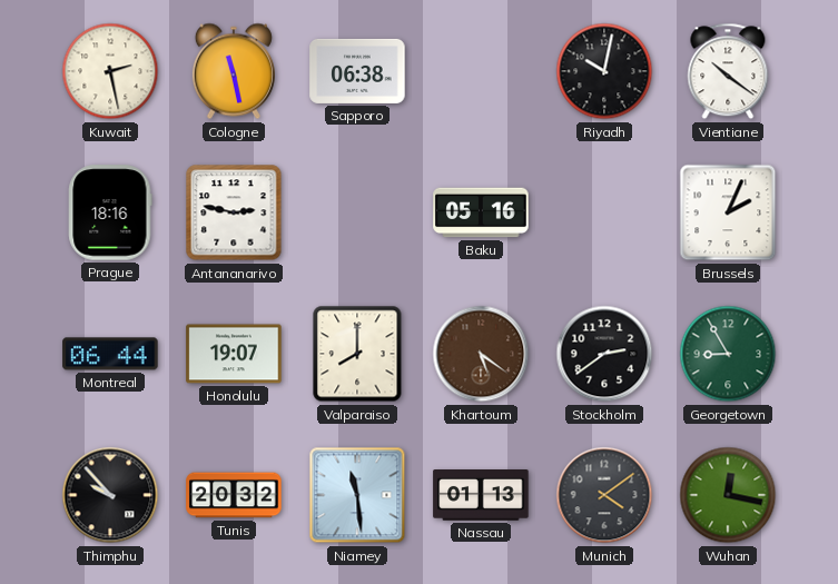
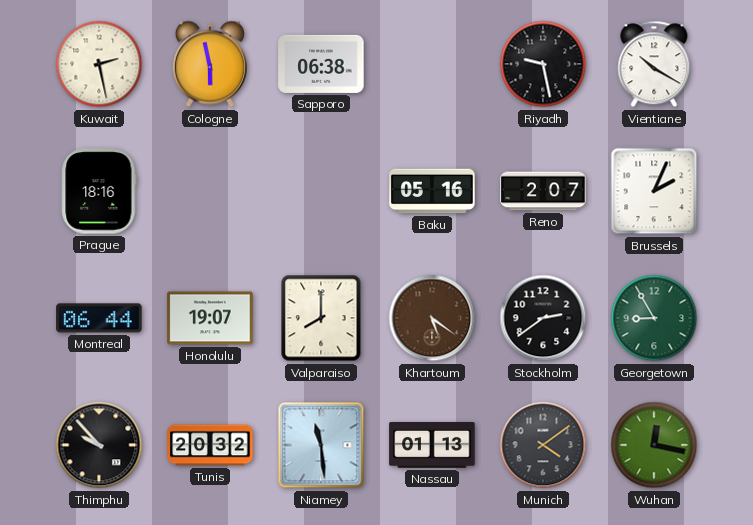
Cologne: 11:28 -> 5:58 (210, 64)
Riyadh: 10:02 -> 9:28 (543, 64)
Vientiane: 10:21 -> 10:20 (654, 64)
Antananarivo: 2:47 -> none (234, 212)
Reno: none -> 2:07 (543, 191)
